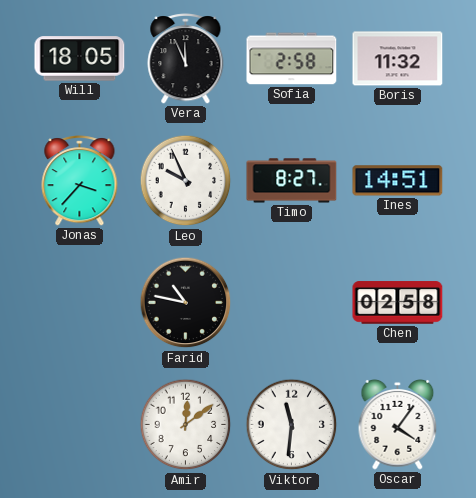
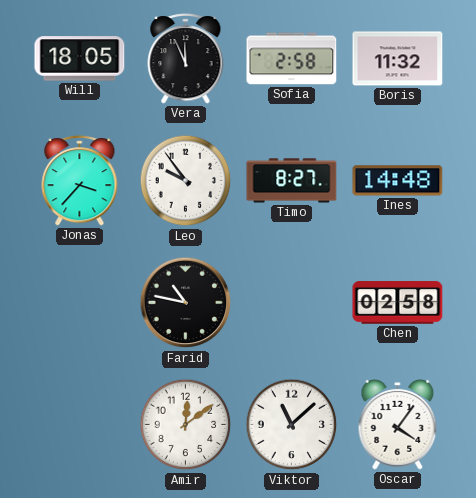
Leo: 9:56 -> 9:54 (186, 181)
Ines: 14:51 -> 14:48 (398, 181)
Viktor: 11:31 -> 11:08 (292, 425)
